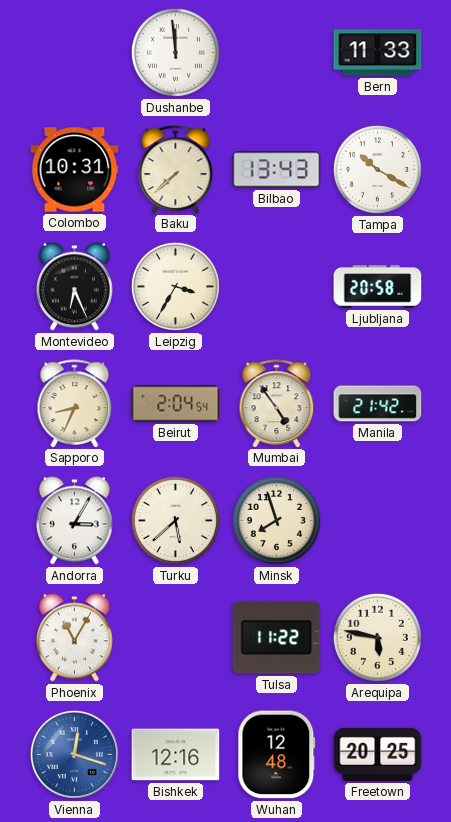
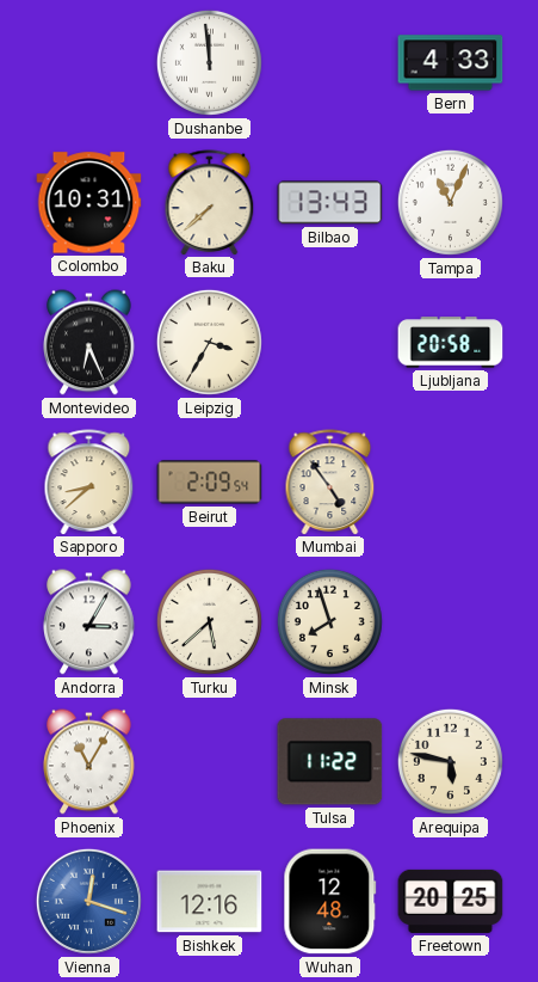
Bern: 11:33 -> 4:33 (451, 63)
Tampa: 10:20 -> 11:04 (450, 202)
Sapporo: 8:34 -> 8:38 (89, 481)
Beirut: 2:04 -> 2:09 (210, 483)
Manila: 21:42 -> none (378, 404)
